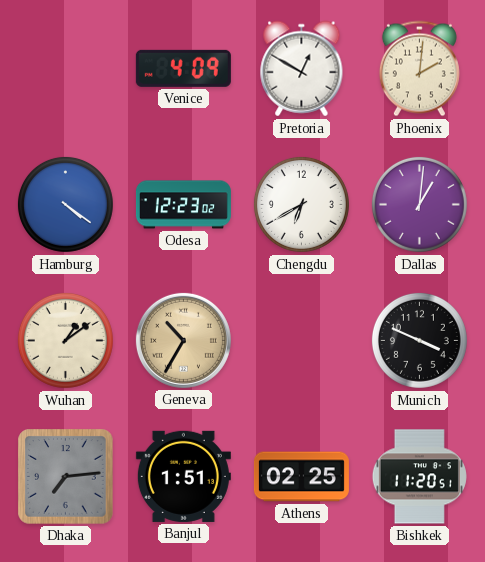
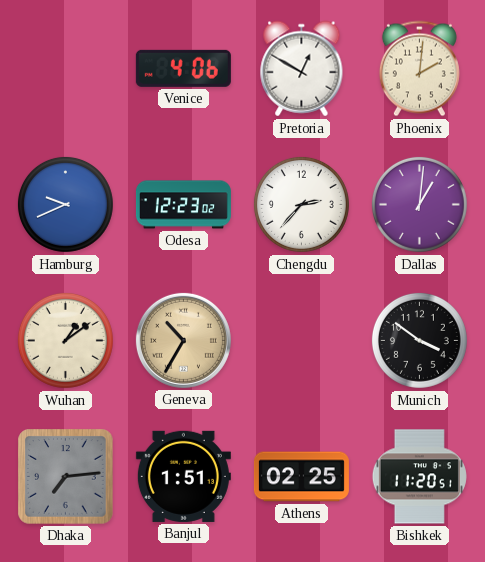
Venice: 4:09 -> 4:06 (183, 68)
Hamburg: 4:21 -> 9:41 (65, 204)
Chengdu: 6:40 -> 2:37 (301, 204)
Munich: 3:49 -> 3:51 (419, 340)
